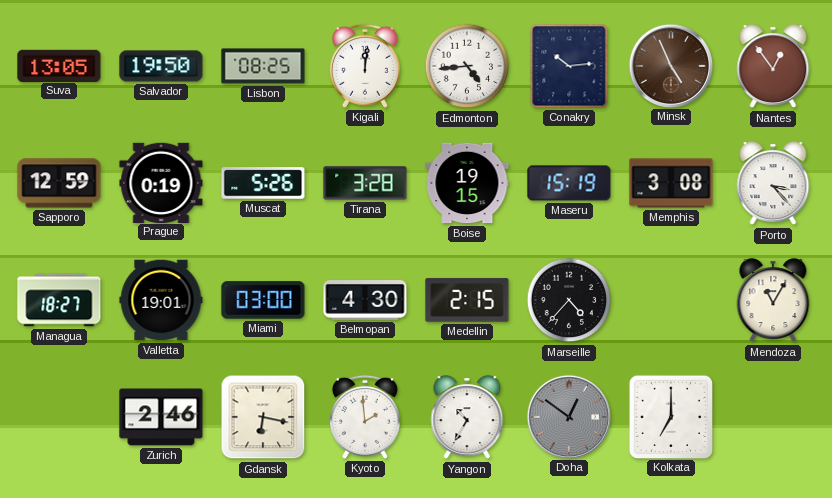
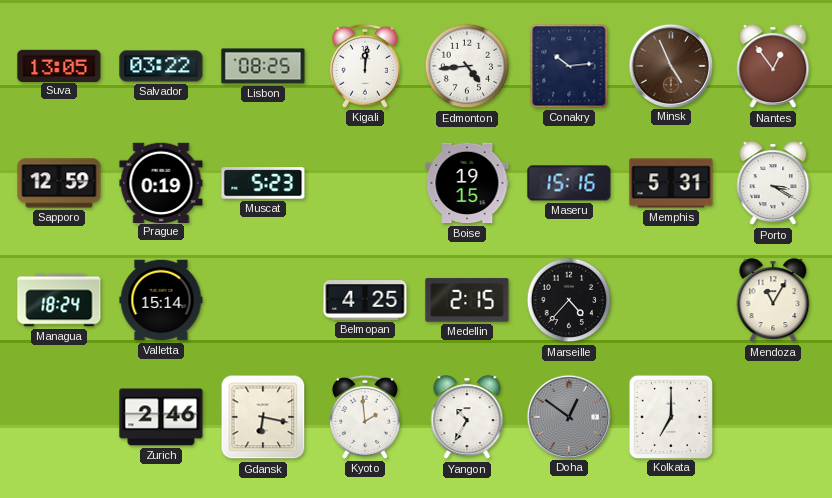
Salvador: 19:50 -> 03:22 (161, 66)
Muscat: 5:26 -> 5:23 (263, 183)
Tirana: 3:28 -> none (365, 183)
Maseru: 15:19 -> 15:16 (569, 183)
Memphis: 3:08 -> 5:31 (671, 183)
Porto: 3:23 -> 3:20 (773, 184)
Managua: 18:27 -> 18:24 (59, 300)
Valletta: 19:01 -> 15:14 (161, 300)
Miami: 03:00 -> none (263, 300)
Belmopan: 4:30 -> 4:25 (365, 301)
